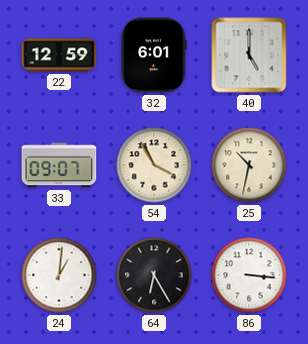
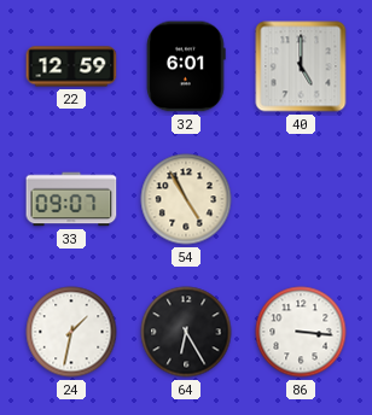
54: 3:55 -> 4:55 (186, 199)
25: 10:32 -> none (249, 165)
24: 1:01 -> 1:32 (71, 332)
